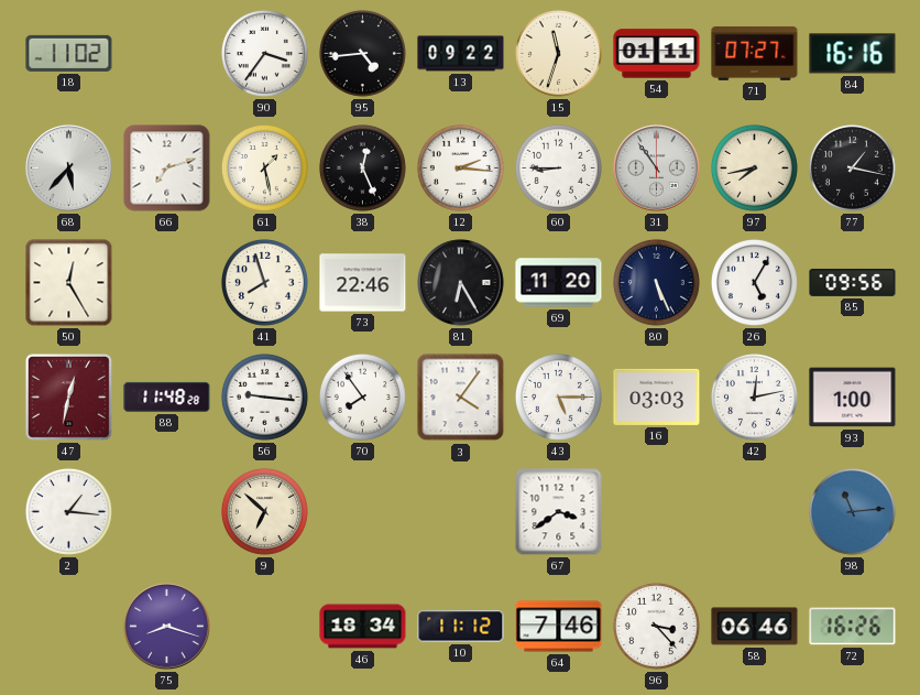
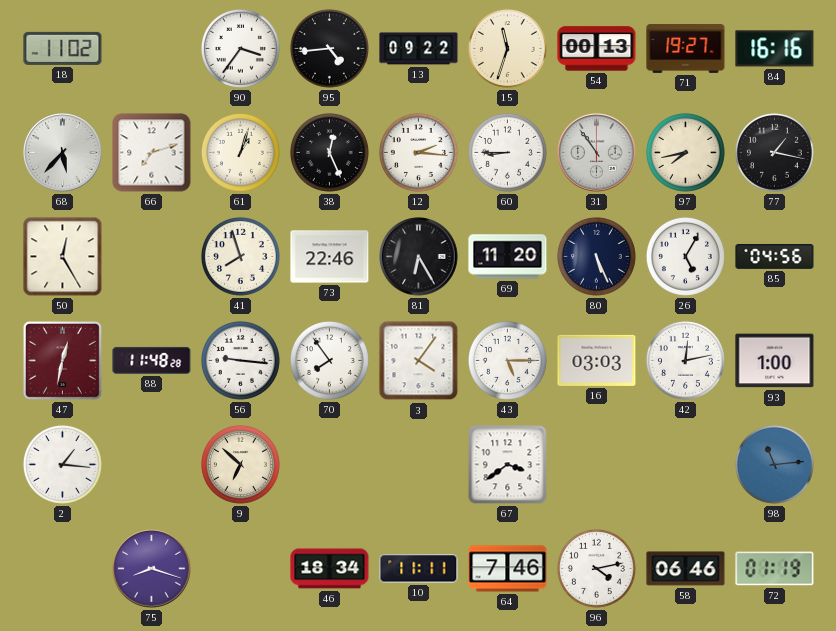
54: 01:11 -> 00:13 (597, 49)
71: 07:27 -> 19:27 (686, 48)
61: 1:28 -> 1:03 (240, 152)
85: 09:56 -> 04:56 (775, 256)
10: 11:12 -> 11:11 (419, 569)
96: 3:23 -> 4:13 (596, 568)
72: 16:26 -> 01:19 (775, 569)
